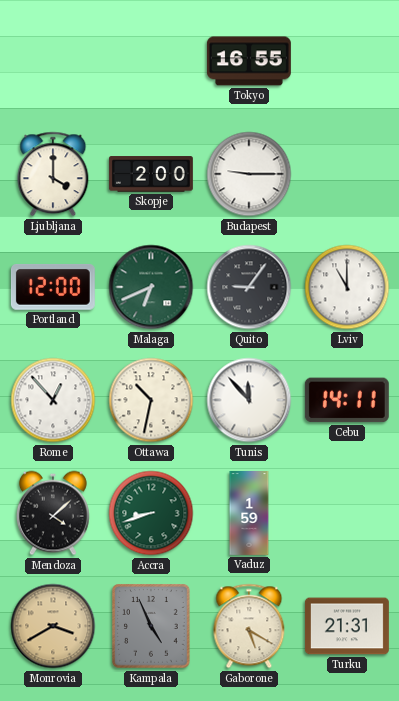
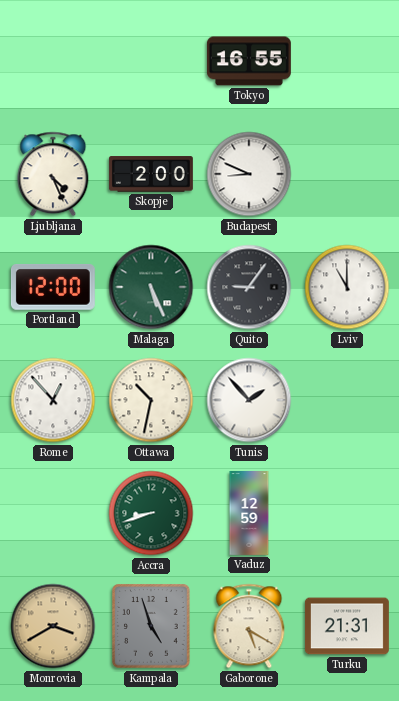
Ljubljana: 4:00 -> 4:26 (53, 174)
Budapest: 9:15 -> 8:49 (249, 174)
Malaga: 6:41 -> 5:26 (151, 287)
Tunis: 11:53 -> 1:53 (249, 400)
Cebu: 14:11 -> none (347, 400)
Mendoza: 4:08 -> none (53, 513)
Vaduz: 1:59 -> 12:59 (249, 514)
Kampala: 4:56 -> 4:57 (152, 627)
